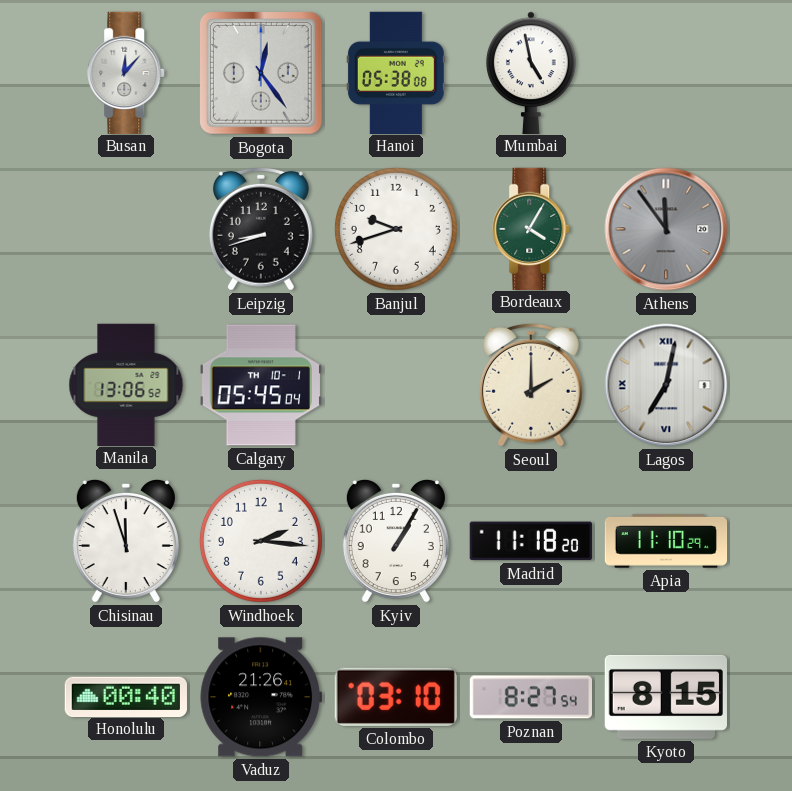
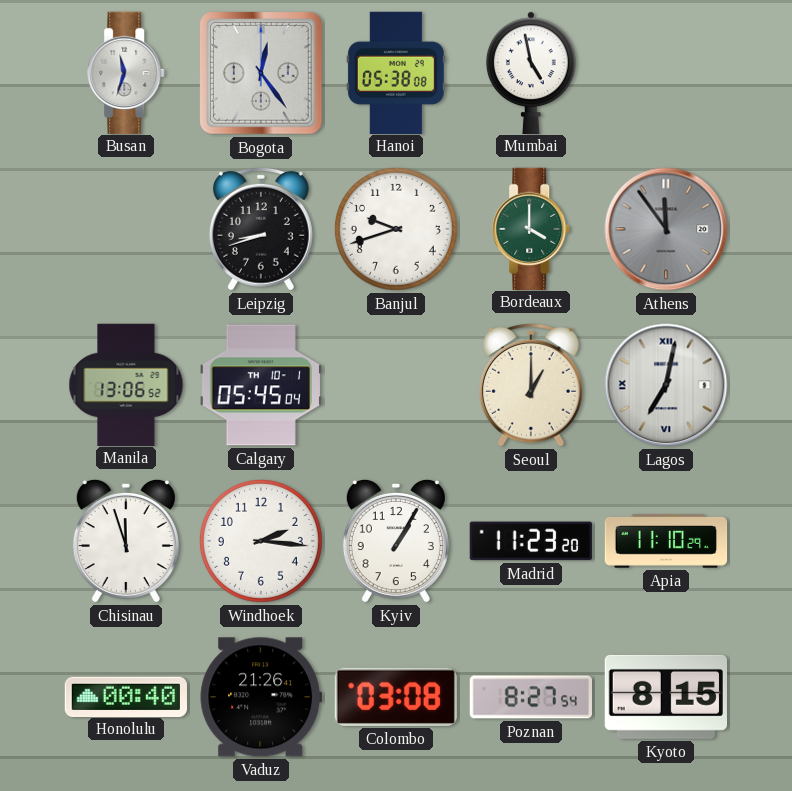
Busan: 12:07 -> 11:33 (127, 72)
Bordeaux: 4:05 -> 4:00 (532, 228)
Seoul: 2:00 -> 1:00 (531, 385)
Madrid: 11:18 -> 11:23 (531, 541)
Colombo: 03:10 -> 03:08 (396, 697)
